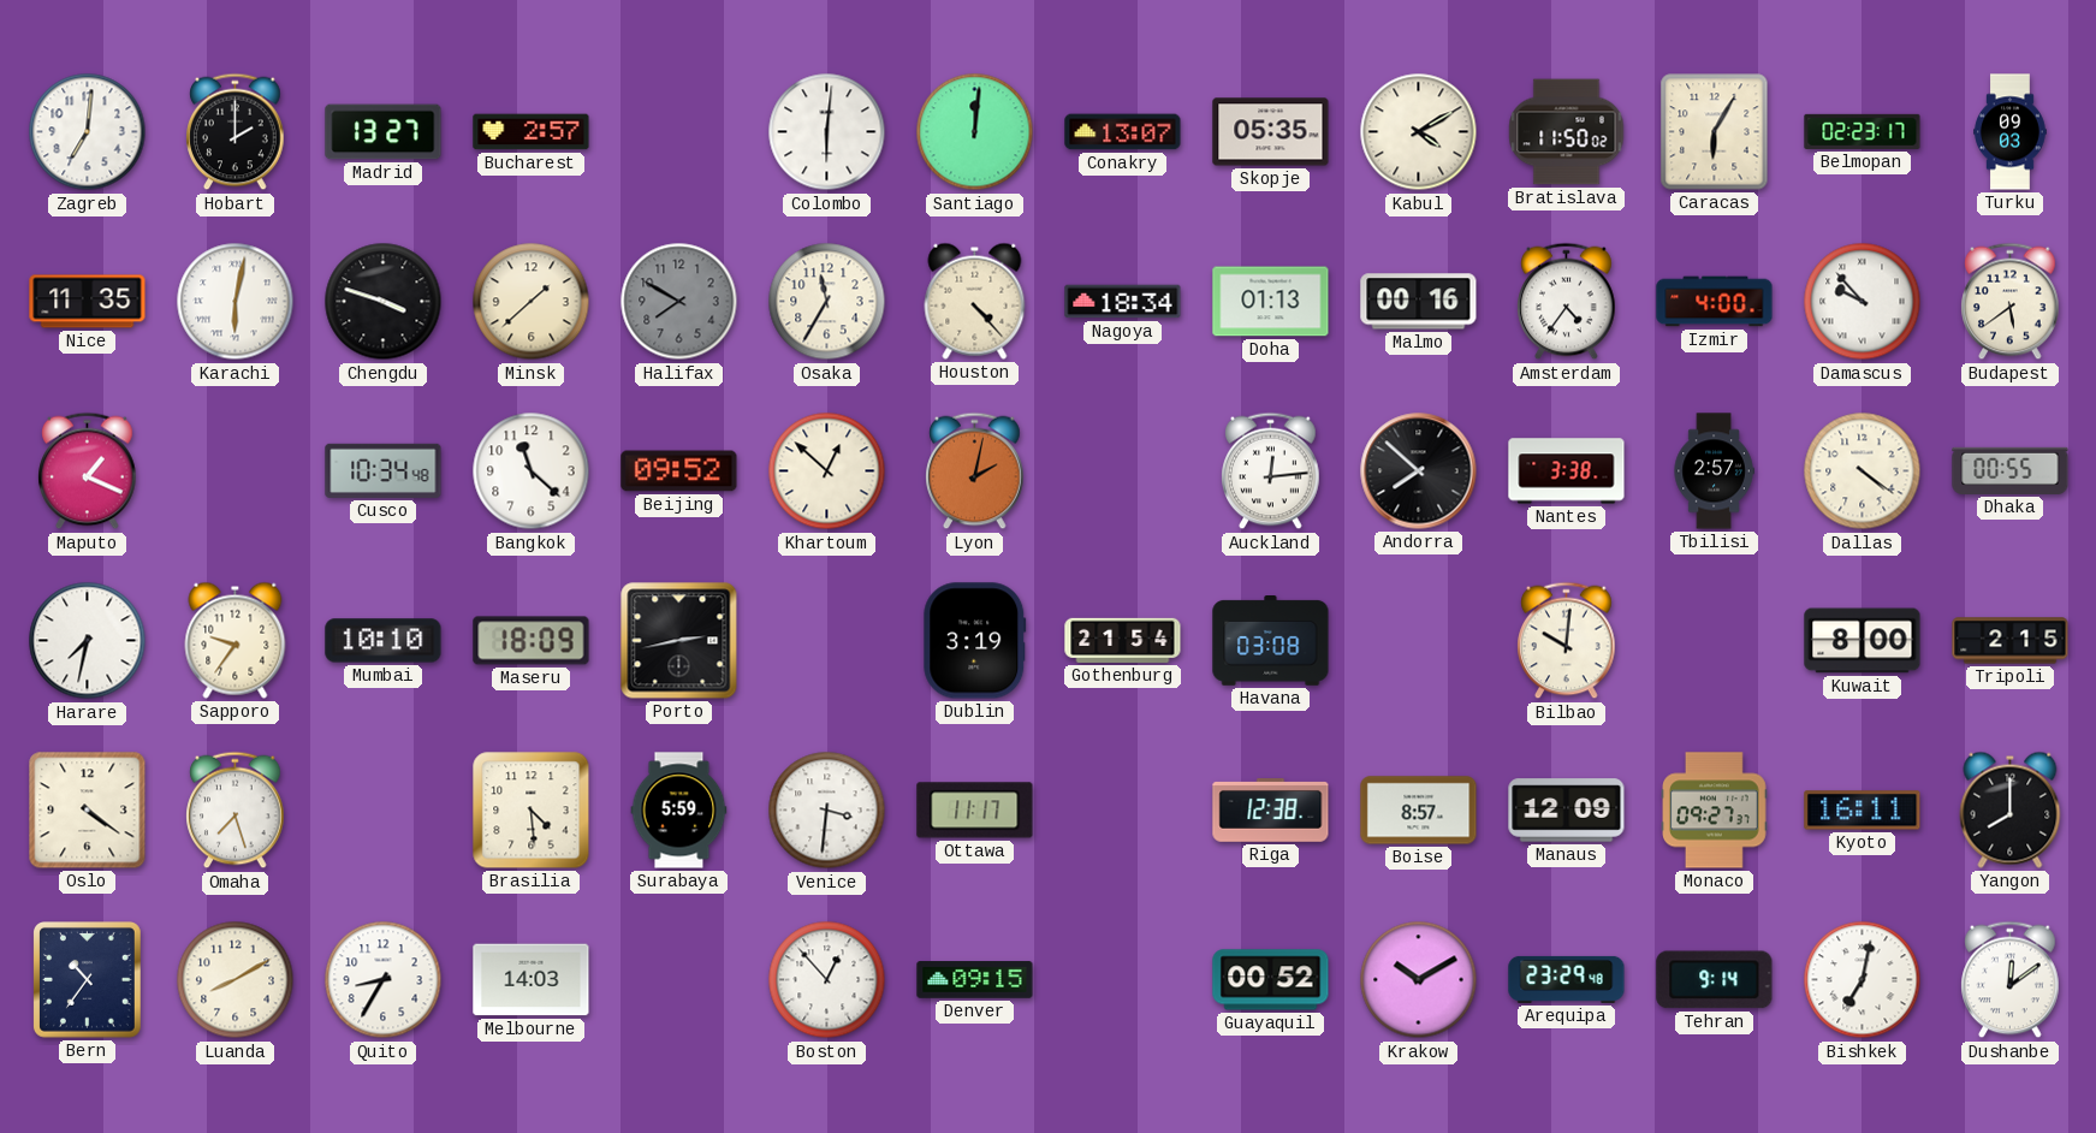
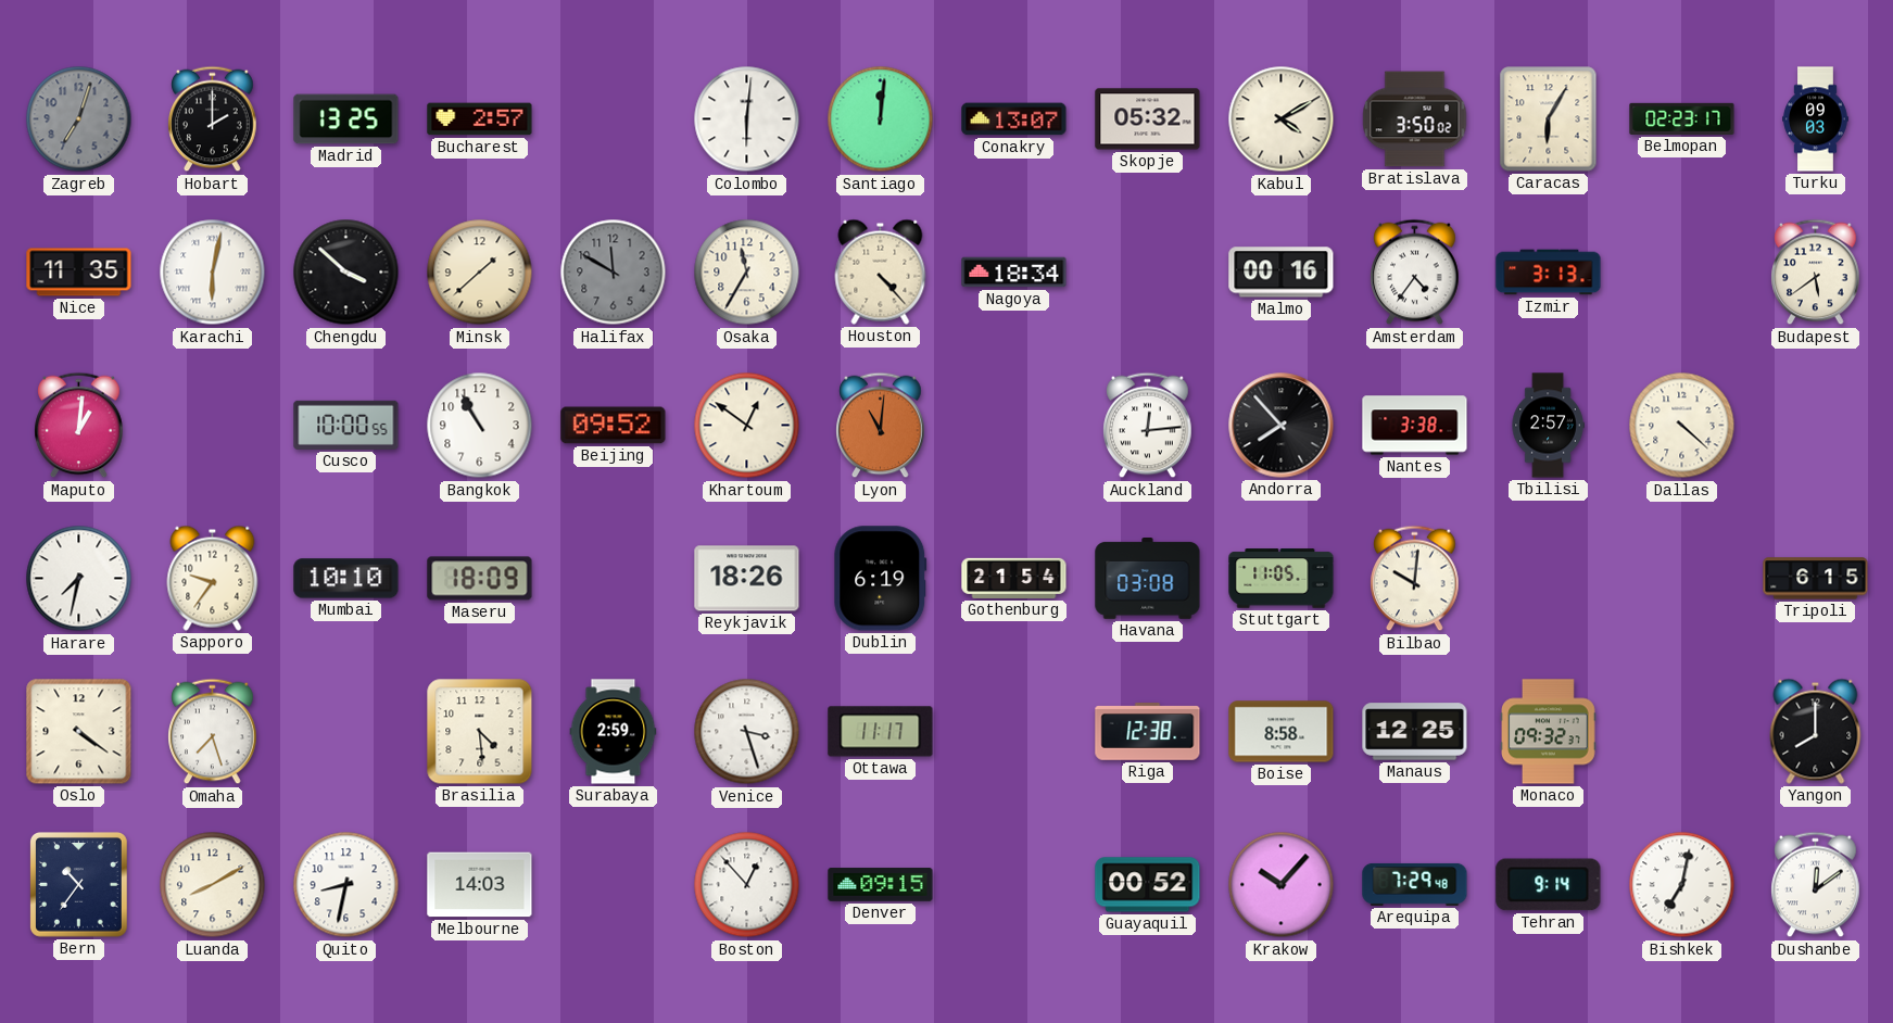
Zagreb: 7:01 -> 7:03 (79, 119)
Zagreb dial: white -> grey (79, 119)
Madrid: 13:27 -> 13:25 (346, 119)
Skopje: 05:35 -> 05:32 (1148, 119)
Bratislava: 11:50 -> 3:50 (1415, 119)
Chengdu: 3:48 -> 3:52 (346, 273)
Halifax: 7:50 -> 11:50 (614, 273)
Doha: 01:13 -> none (1271, 302)
Izmir: 4:00 -> 3:13 (1549, 273)
Damascus: 9:53 -> none (1863, 302)
Maputo: 1:19 -> 1:01 (79, 426)
Cusco: 10:34 -> 10:00 (346, 425)
Bangkok: 11:22 -> 10:55 (480, 426)
Khartoum: 12:52 -> 12:51 (747, 426)
Lyon: 2:02 -> 11:01 (881, 426)
Andorra: 7:52 -> 7:53 (1282, 426)
Dallas: 4:21 -> 4:22 (1682, 426)
Dhaka: 00:55 -> none (2011, 470)
Porto: 2:43 -> none (679, 641)
Reykjavik: none -> 18:26 (747, 579)
Dublin: 3:19 -> 6:19 (881, 579)
Stuttgart: none -> 11:05 (1282, 579)
Kuwait: 8:00 -> none (1863, 641)
Tripoli: 2:15 -> 6:15 (1816, 579)
Surabaya: 5:59 -> 2:59 (614, 732)
Venice: 3:31 -> 3:27 (747, 732)
Boise: 8:57 -> 8:58 (1282, 732)
Manaus: 12:09 -> 12:25 (1415, 732)
Monaco: 09:27 -> 09:32 (1549, 732)
Kyoto: 16:11 -> none (1863, 811)
Quito: 8:35 -> 8:32 (346, 885)
Krakow: 10:10 -> 10:07 (1282, 885)
Arequipa: 23:29 -> 7:29 (1415, 884)
